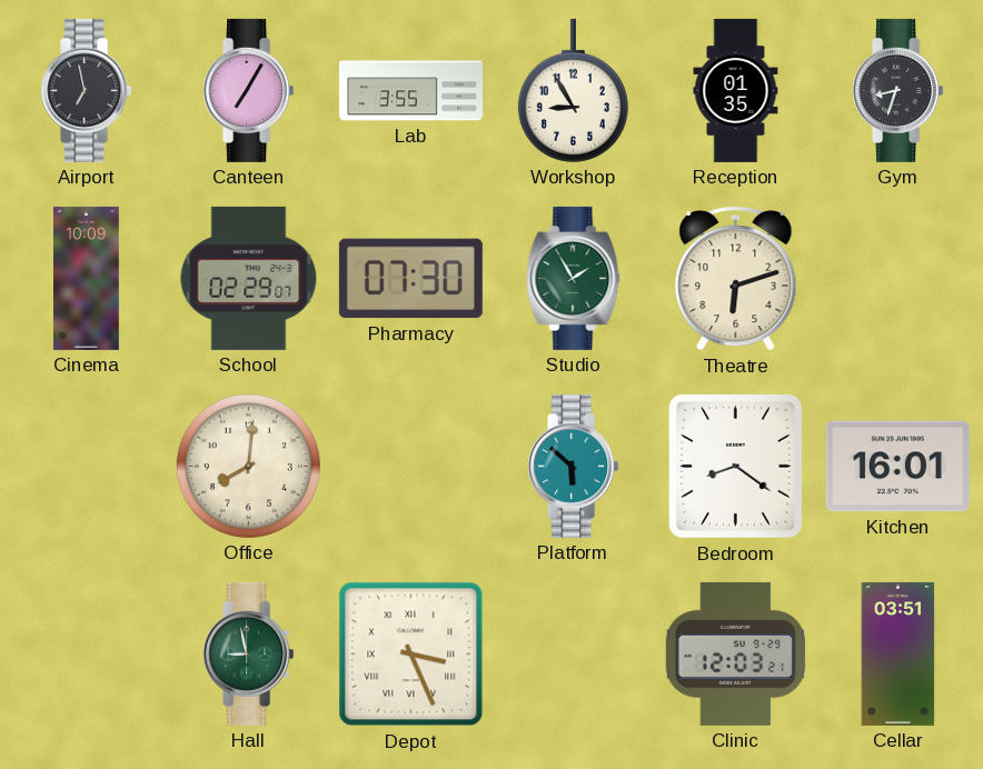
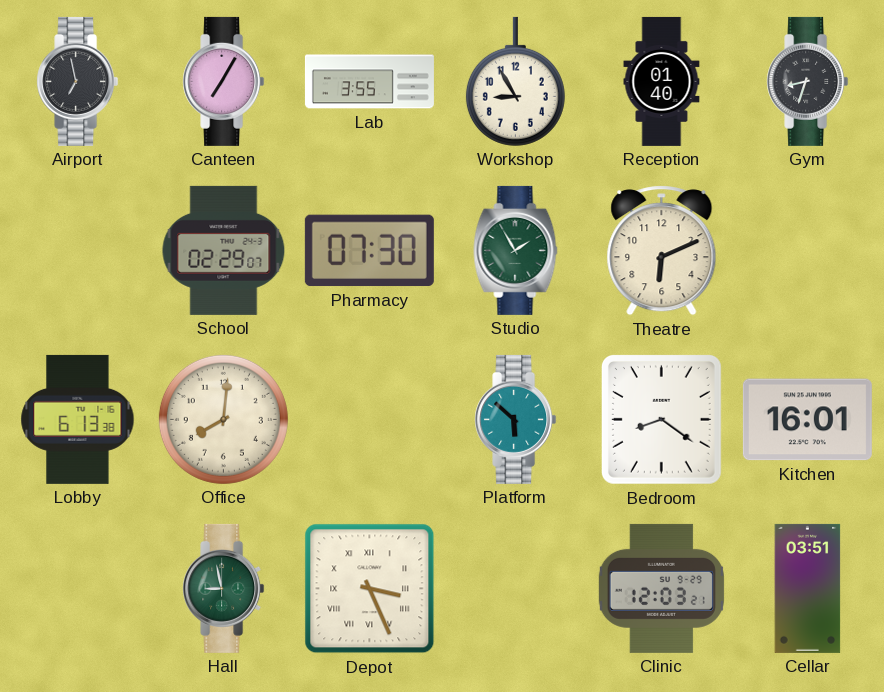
Reception: 01:35 -> 01:40 (662, 81)
Cinema: 10:09 -> none (87, 278)
Theatre: 6:12 -> 6:11 (662, 251)
Lobby: none -> 6:13 (78, 419)
